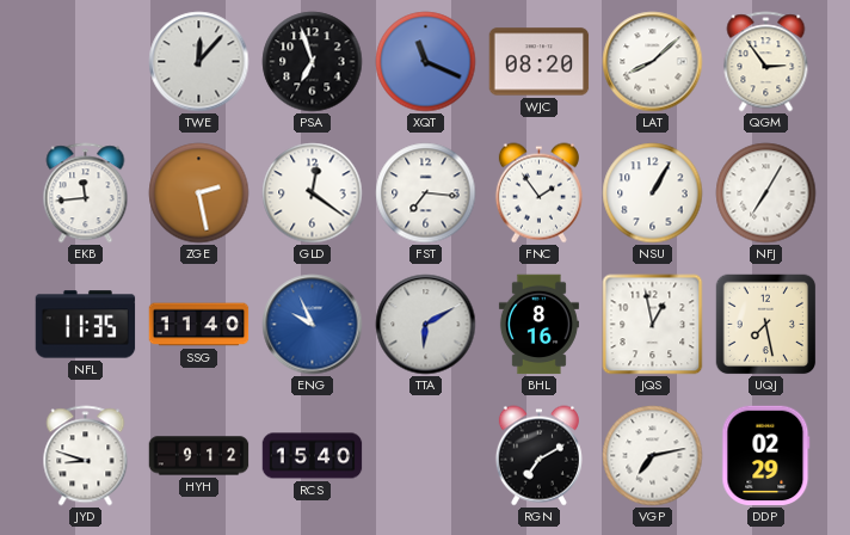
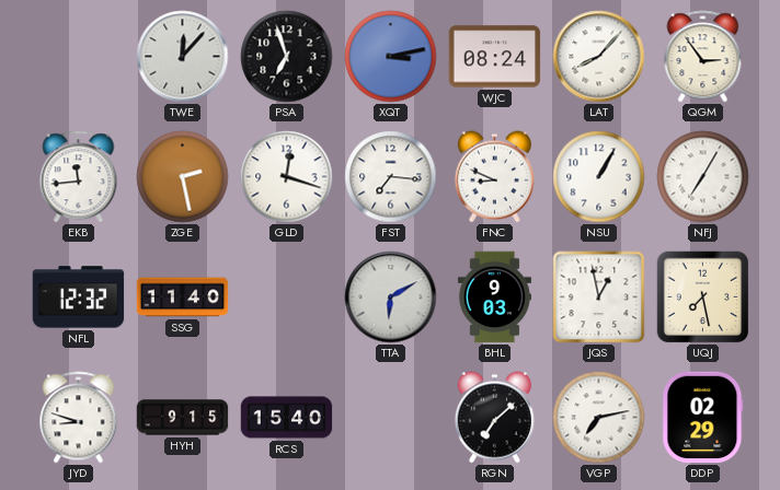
XQT: 11:19 -> 3:13 (391, 57)
WJC: 08:20 -> 08:24 (495, 57)
LAT: 8:08 -> 8:07 (599, 57)
GLD: 12:21 -> 12:18 (287, 177)
FNC: 1:54 -> 8:49 (494, 177)
NFL: 11:35 -> 12:32 (79, 297)
ENG: 9:56 -> none (313, 325)
BHL: 8:16 -> 9:03 (494, 297)
HYH: 9:12 -> 9:15 (183, 418)
RGN: 7:10 -> 7:08 (494, 418)
